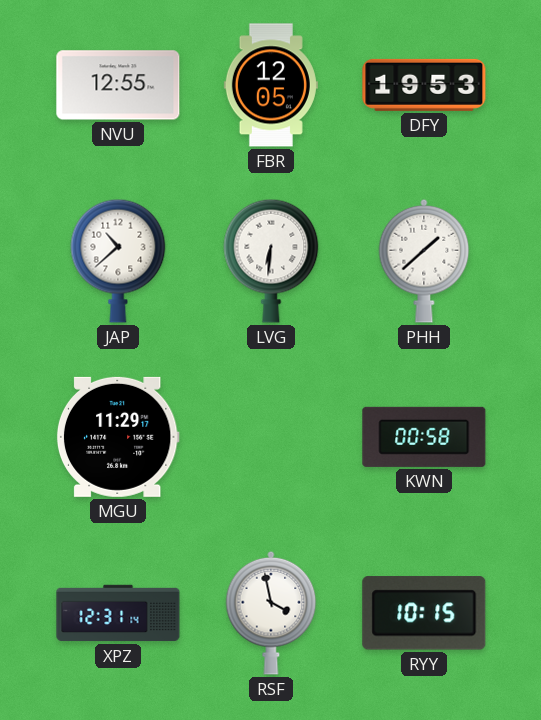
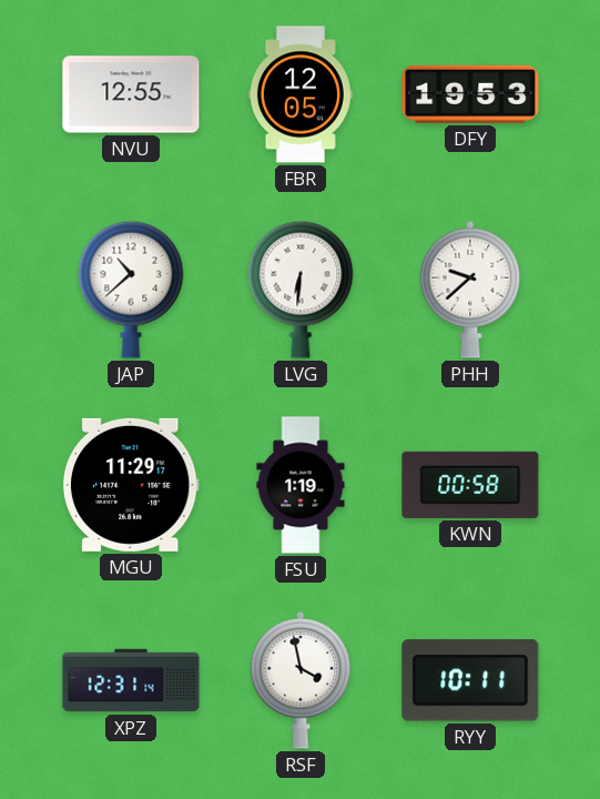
PHH: 1:38 -> 9:38 (470, 290)
FSU: none -> 1:19 (301, 485)
RYY: 10:15 -> 10:11 (470, 680)
